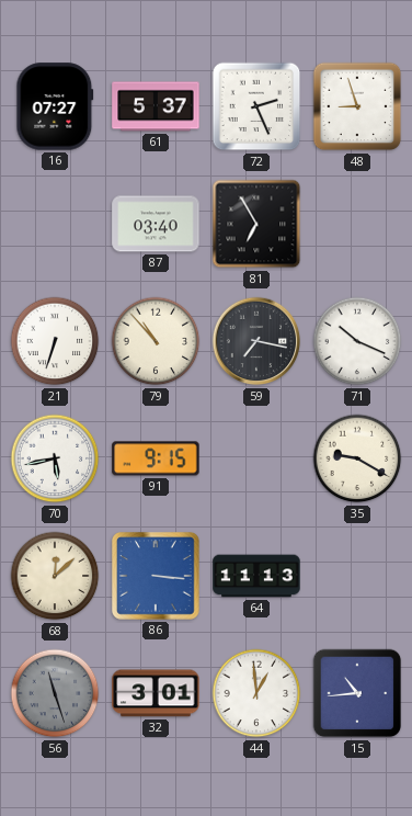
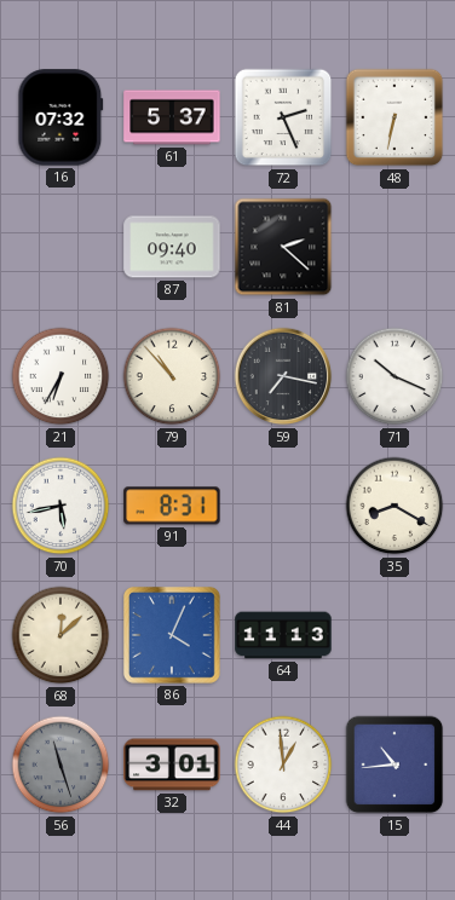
16: 07:27 -> 07:32 (61, 117)
48: 8:57 -> 6:32 (394, 117)
87: 03:40 -> 09:40 (172, 247)
81: 6:55 -> 2:22 (283, 247)
21: 6:33 -> 6:35 (61, 376)
91: 9:15 -> 8:31 (172, 506)
35: 9:20 -> 8:20 (394, 506)
86: 3:16 -> 4:04 (173, 636)
